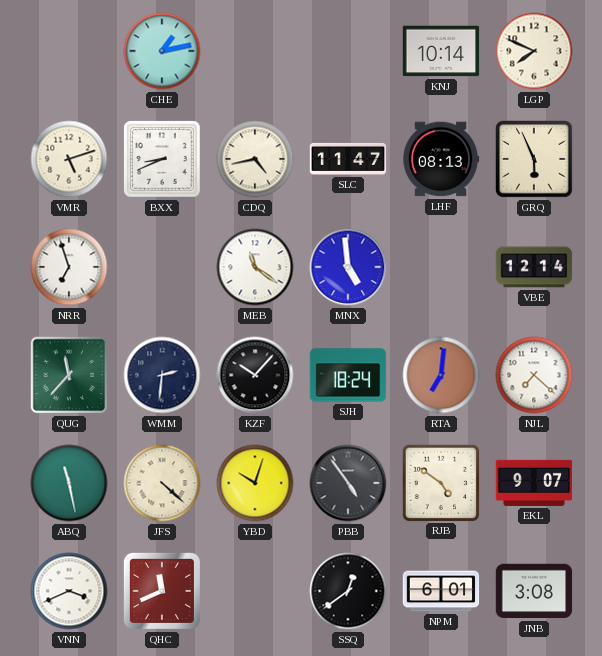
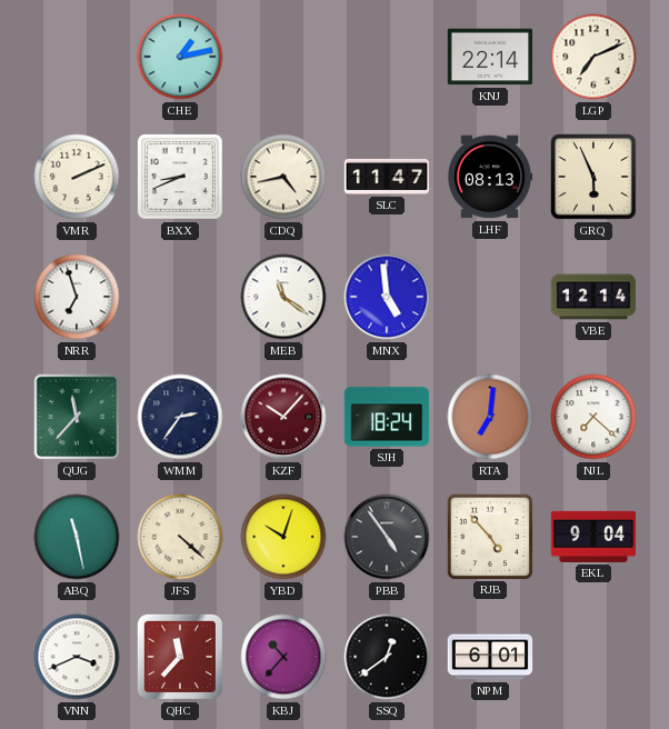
KNJ: 10:14 -> 22:14 (490, 57)
LGP: 7:49 -> 7:11 (593, 57)
VMR: 5:12 -> 2:11 (77, 177)
WMM: 2:31 -> 2:36 (180, 417)
KZF dial: black -> burgundy (283, 417)
RJB: 4:51 -> 4:53 (489, 536)
EKL: 9:07 -> 9:04 (593, 537)
QHC: 11:41 -> 11:37 (180, 657)
KBJ: none -> 10:37 (283, 657)
JNB: 3:08 -> none (534, 591)
